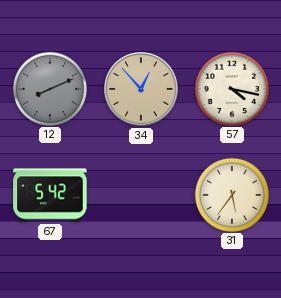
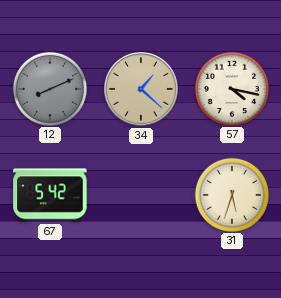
34: 12:53 -> 1:22 (142, 90)
31: 5:36 -> 5:33 (231, 194)
